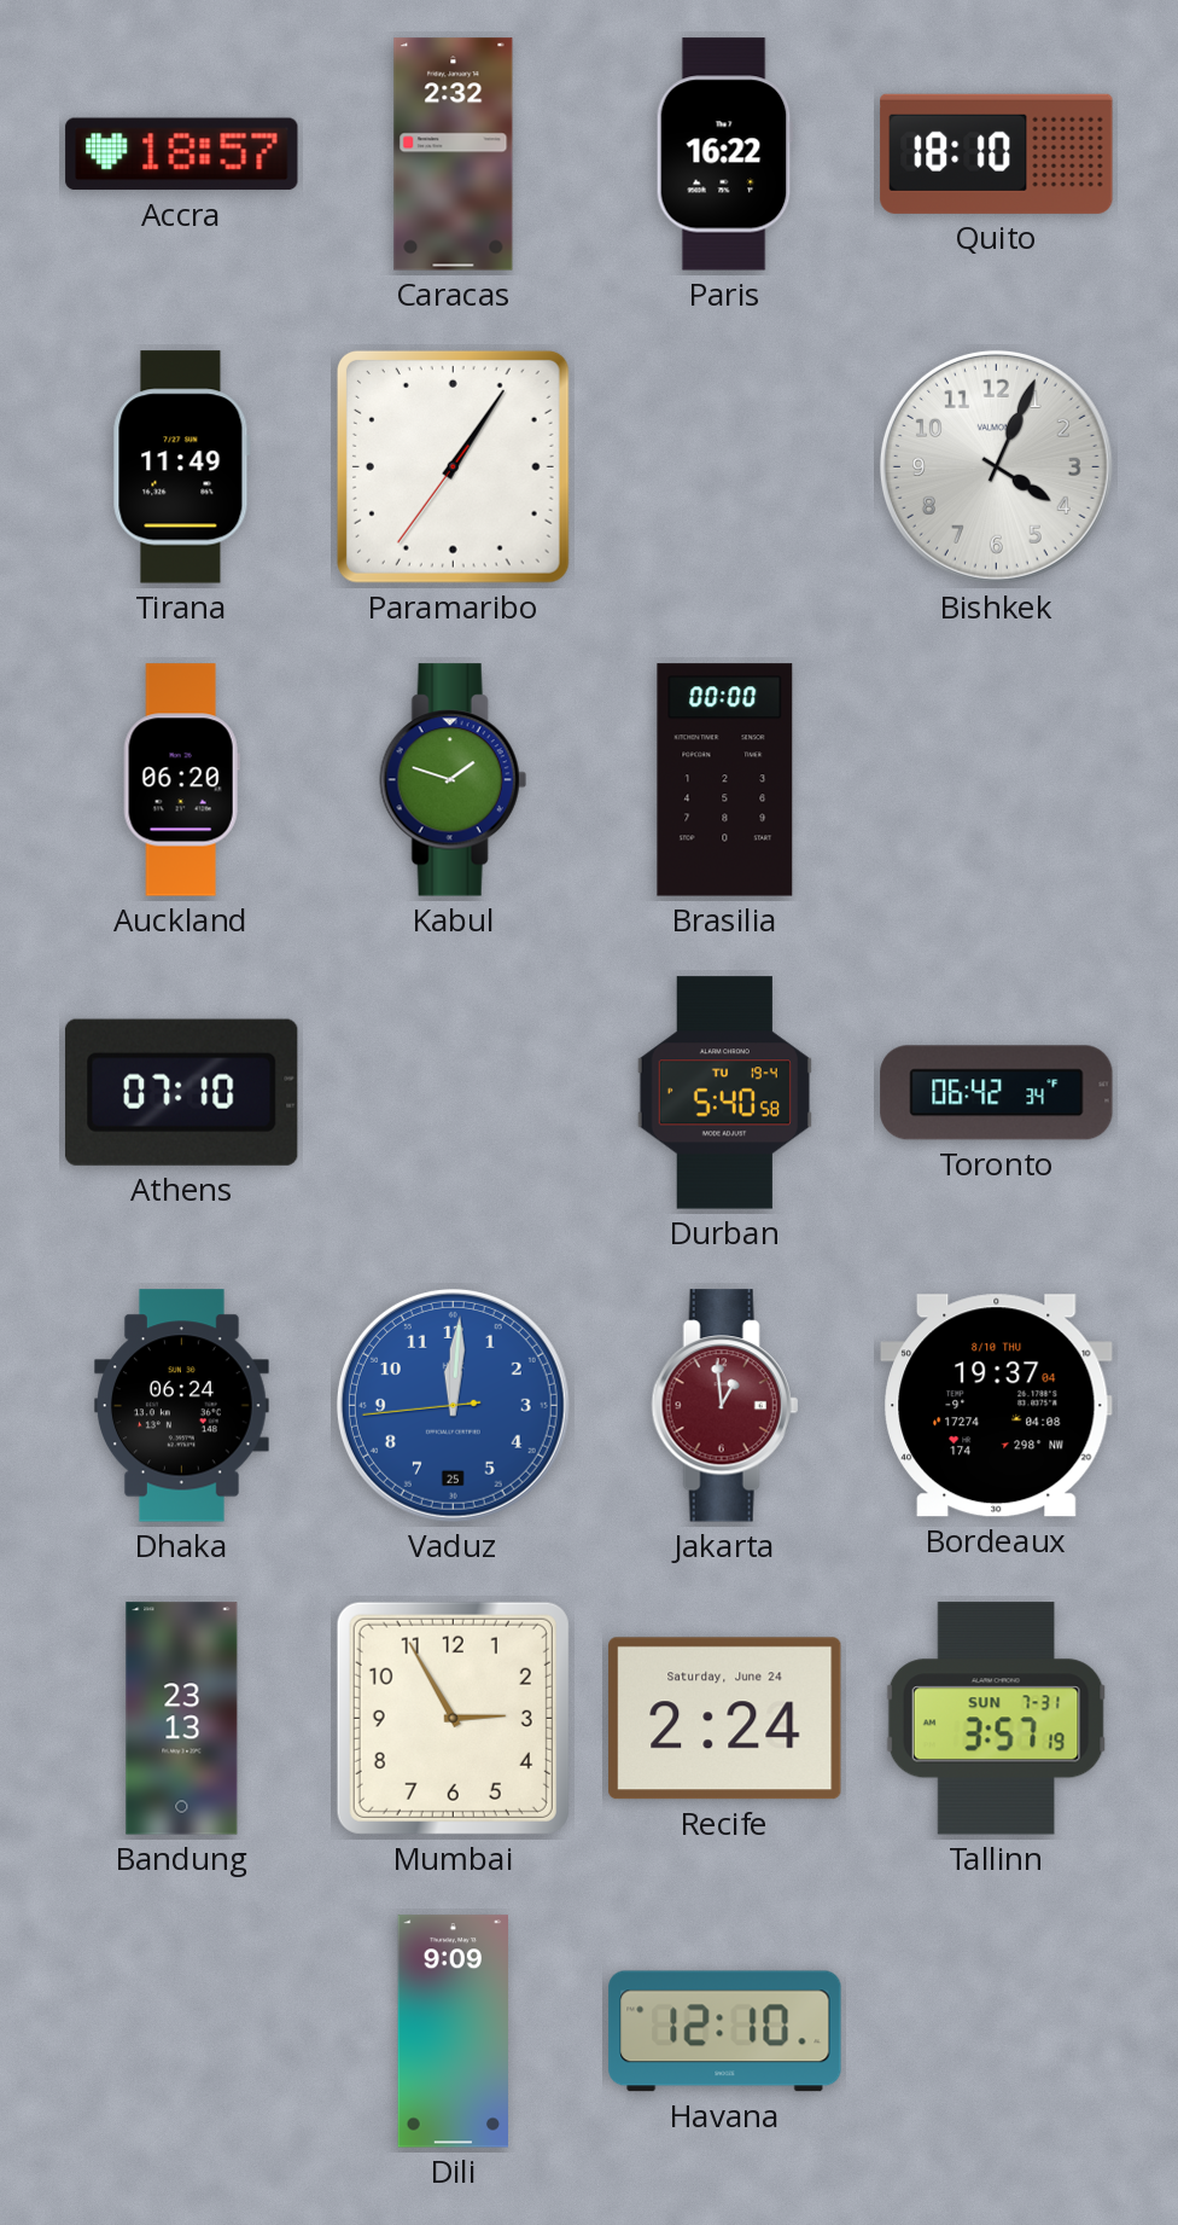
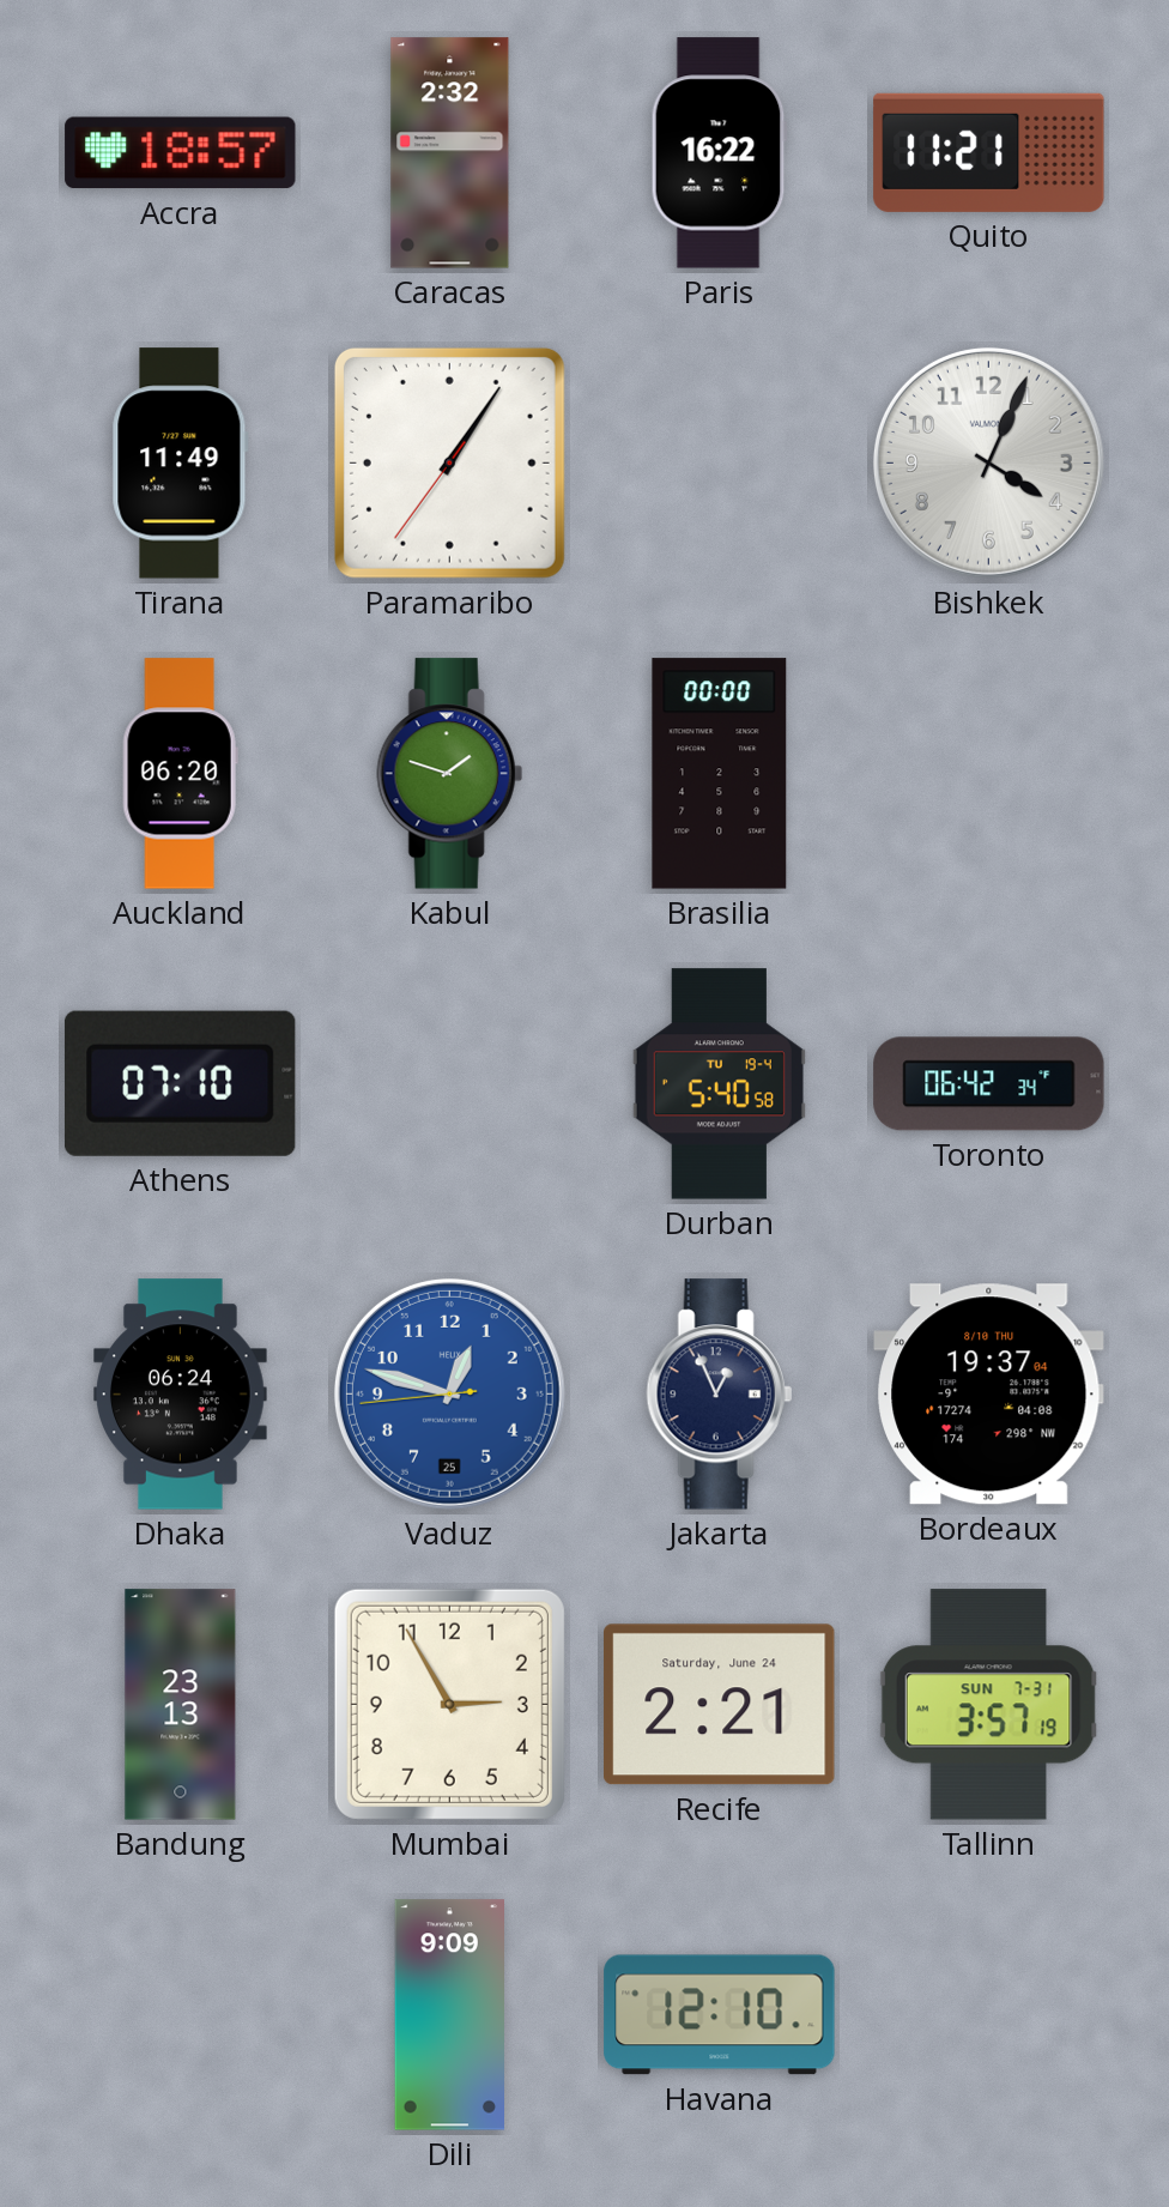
Quito: 18:10 -> 11:21 (989, 152)
Vaduz: 12:00 -> 12:47 (449, 1393)
Jakarta: 12:59 -> 12:56 (719, 1395)
Jakarta dial: burgundy -> navy (719, 1395)
Recife: 2:24 -> 2:21 (720, 1705)
